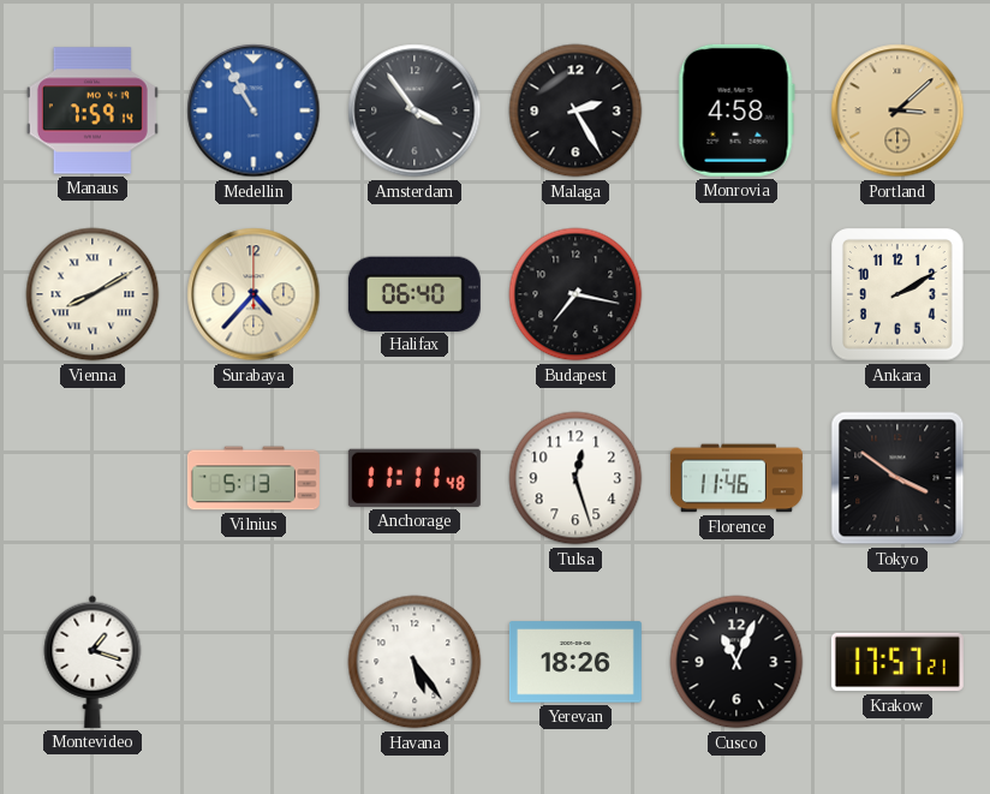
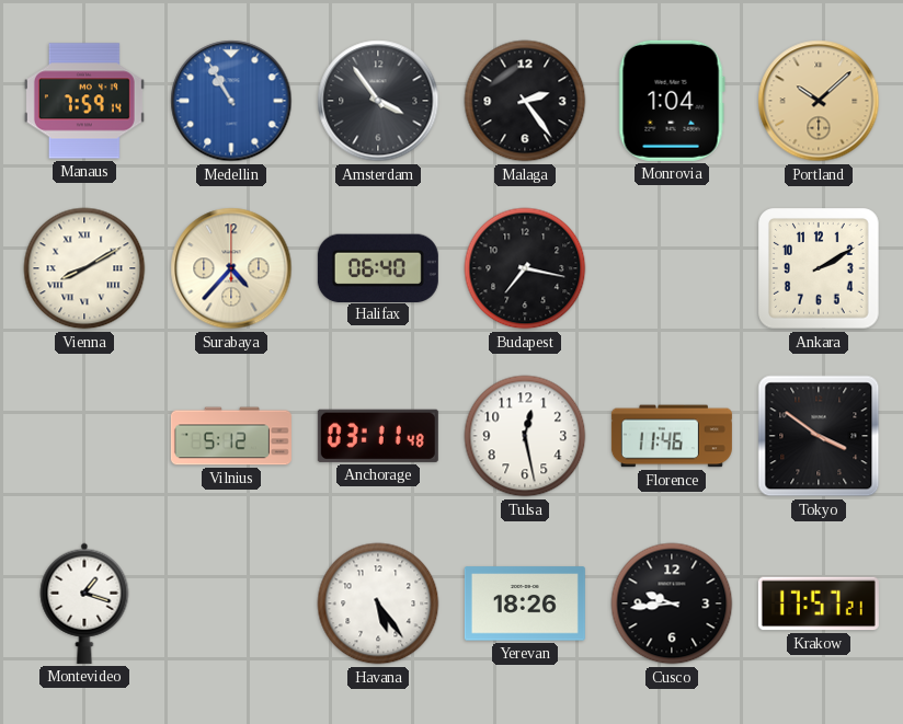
Malaga: 2:25 -> 2:24 (525, 101)
Monrovia: 4:58 -> 1:04 (672, 101)
Portland: 3:08 -> 10:08 (819, 101)
Vilnius: 5:13 -> 5:12 (231, 436)
Anchorage: 11:11 -> 03:11 (378, 436)
Tulsa: 12:27 -> 12:28 (525, 436)
Cusco: 11:04 -> 9:44 (672, 604)
